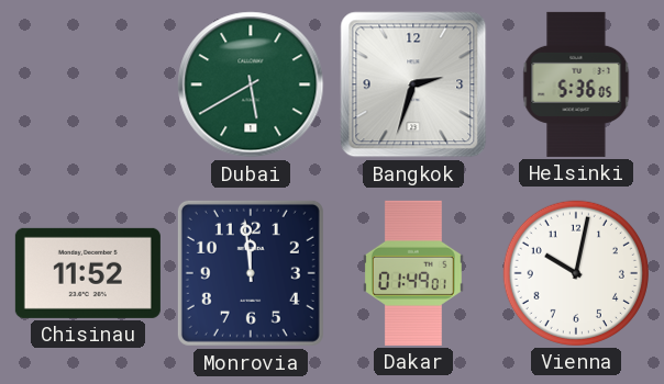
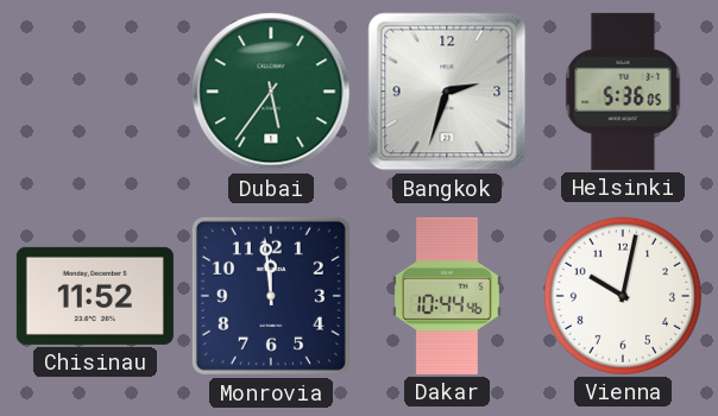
Dubai: 5:40 -> 5:36 (271, 92)
Dakar: 01:49 -> 10:44 (447, 296)
